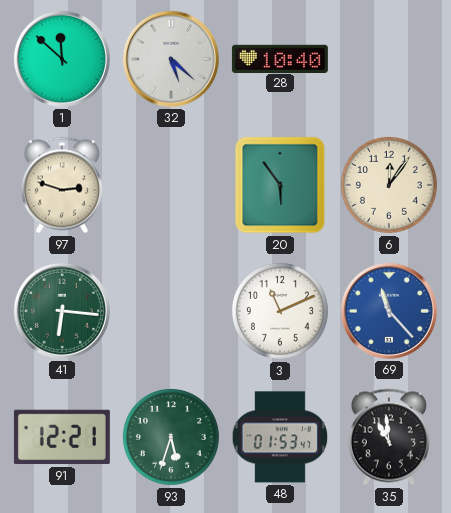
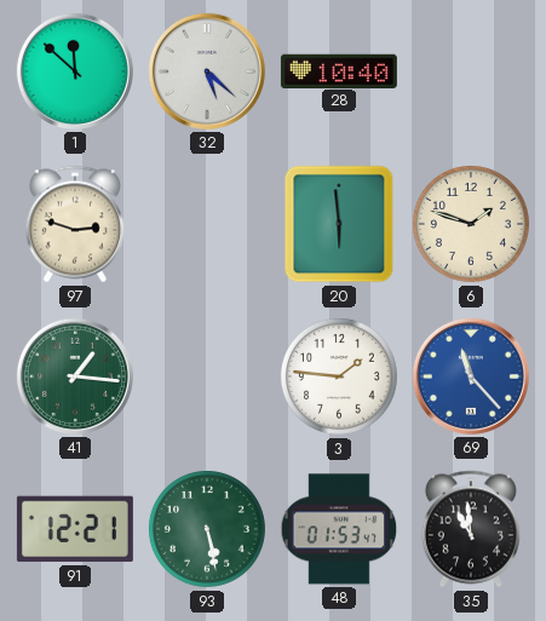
20: 5:54 -> 5:59 (339, 224)
6: 12:06 -> 1:48 (471, 224)
41: 6:16 -> 1:16 (75, 376)
3: 11:11 -> 1:46 (339, 376)
93: 5:33 -> 5:28 (207, 529)
